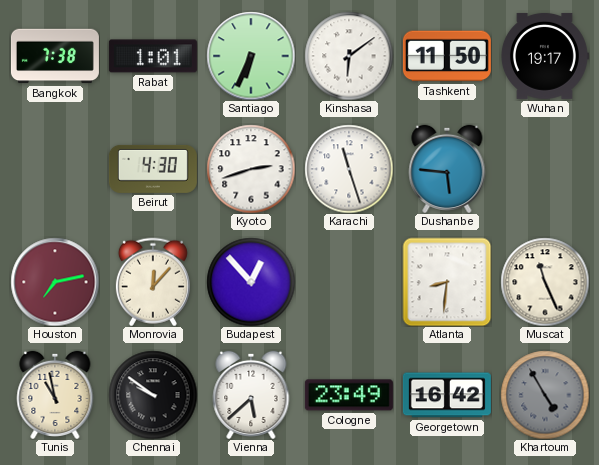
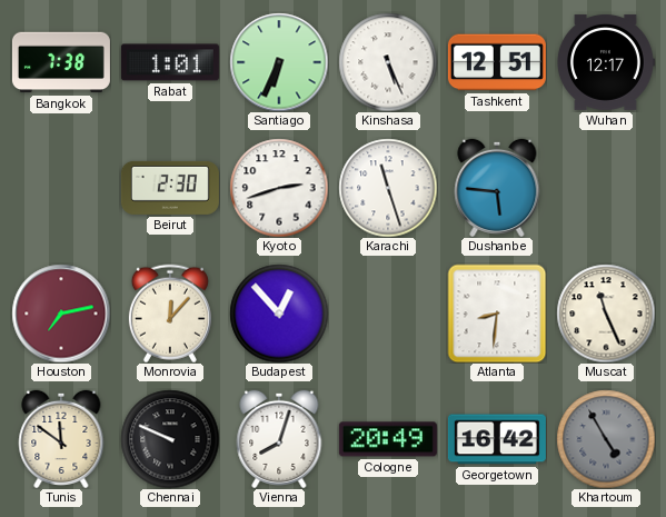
Kinshasa: 6:09 -> 5:26 (388, 62)
Tashkent: 11:50 -> 12:51 (497, 62)
Wuhan: 19:17 -> 12:17 (606, 62)
Beirut: 4:30 -> 2:30 (170, 188)
Tunis: 10:58 -> 11:51 (61, 439)
Chennai: 9:51 -> 9:49 (170, 439)
Vienna: 5:38 -> 8:03 (279, 439)
Cologne: 23:49 -> 20:49 (388, 439)
